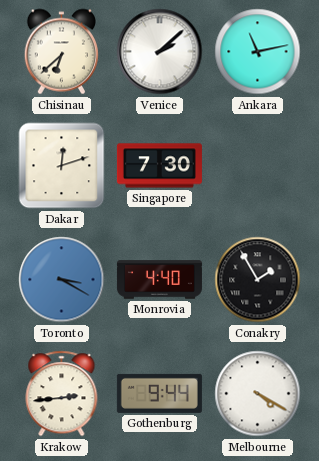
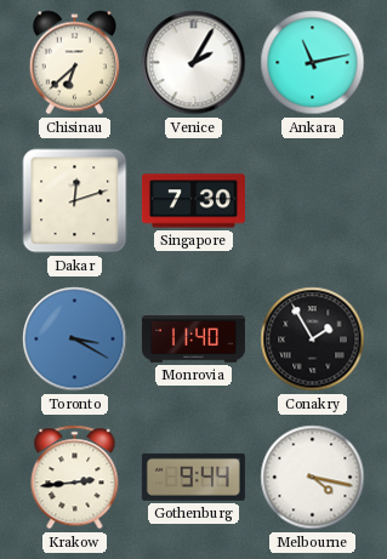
Venice: 2:08 -> 2:05 (194, 63)
Monrovia: 4:40 -> 11:40 (193, 340)
Melbourne: 4:20 -> 4:17 (313, 478)
